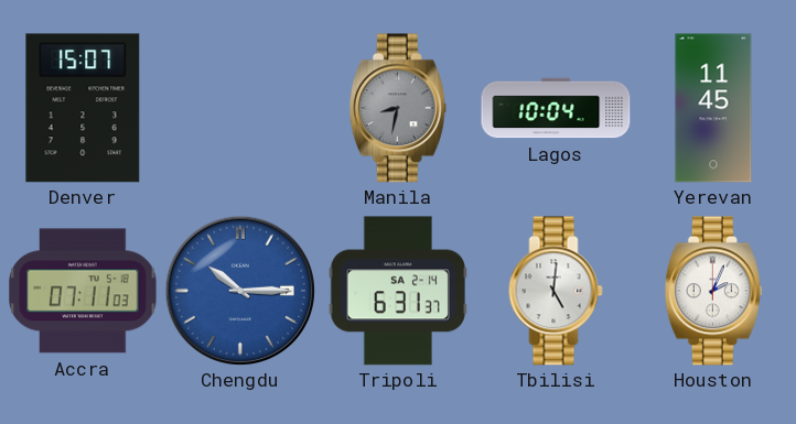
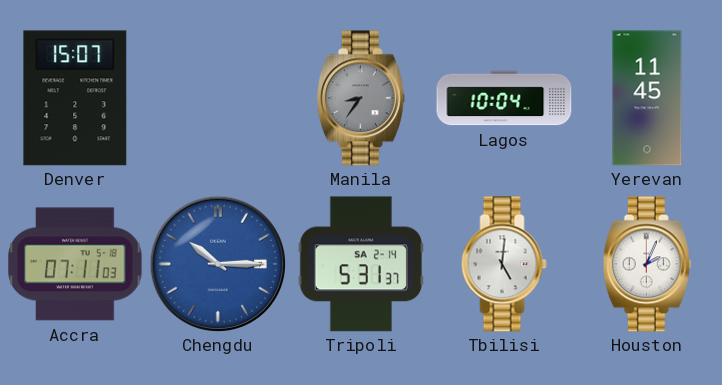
Manila: 8:32 -> 8:36 (361, 98)
Tripoli: 6:31 -> 5:31 (361, 264)
